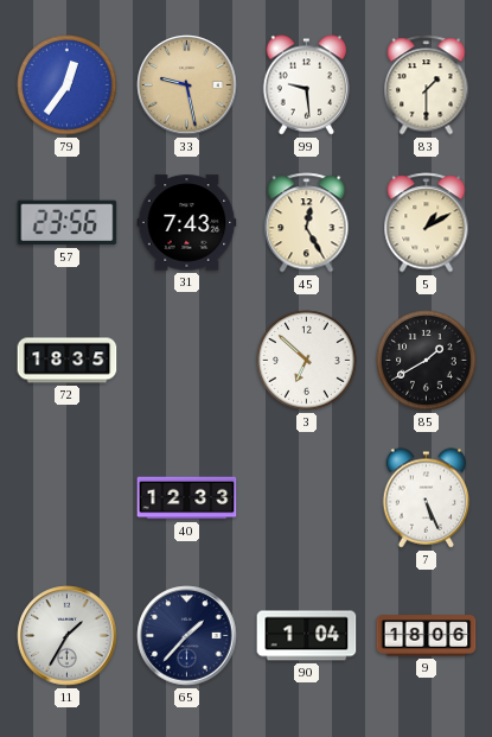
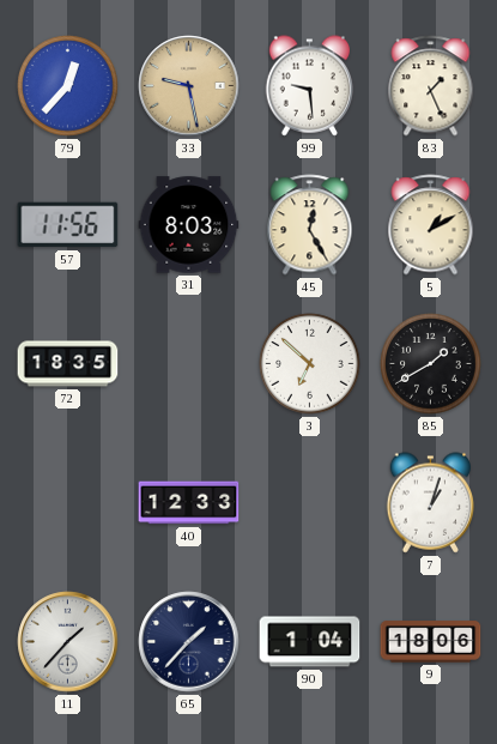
79: 12:36 -> 12:37 (68, 86)
83: 1:30 -> 1:26 (431, 86)
57: 23:56 -> 11:56 (68, 225)
31: 7:43 -> 8:03 (189, 225)
7: 5:26 -> 1:03 (431, 503)
11: 1:35 -> 1:37 (68, 642)
